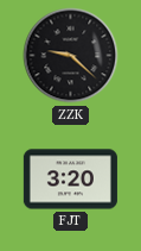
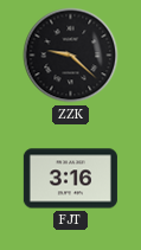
FJT: 3:20 -> 3:16 (70, 179)
